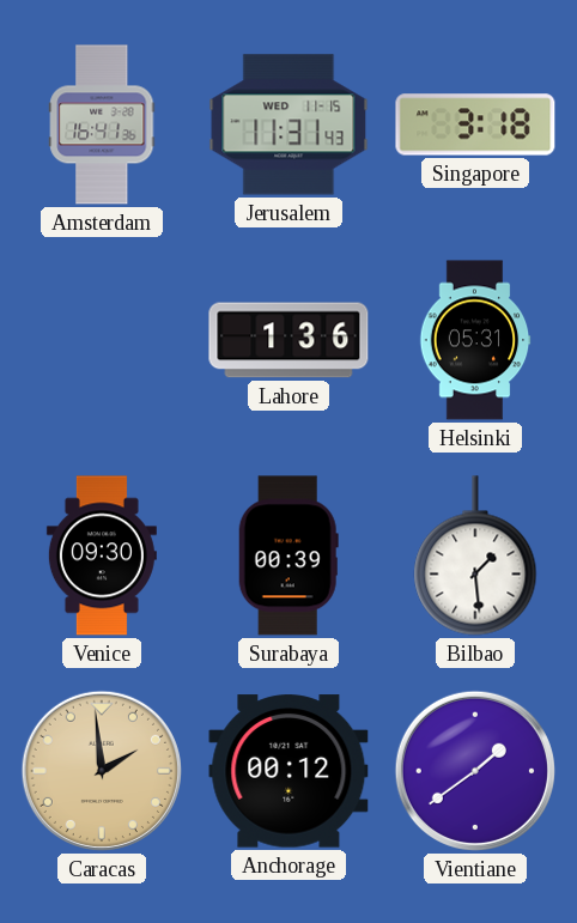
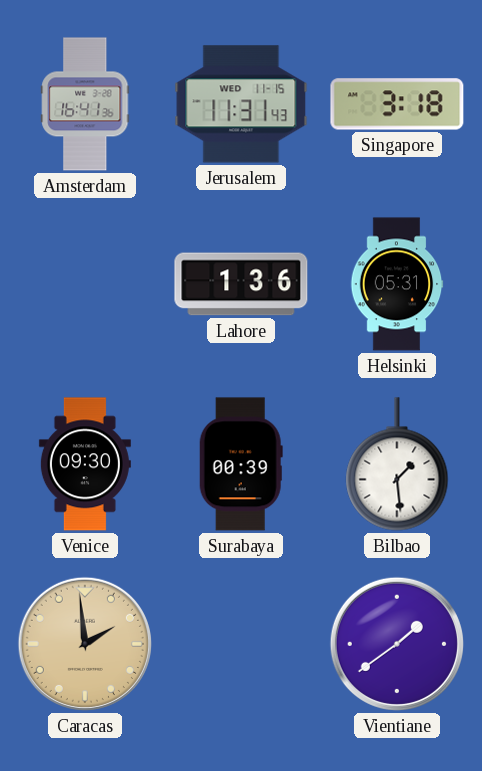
Anchorage: 00:12 -> none (288, 771)
